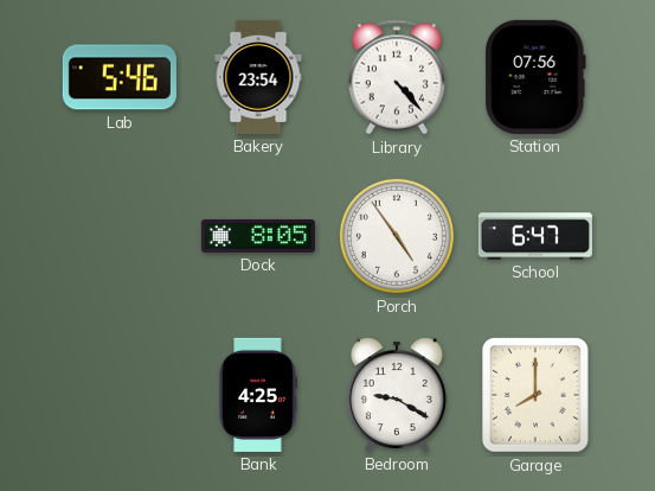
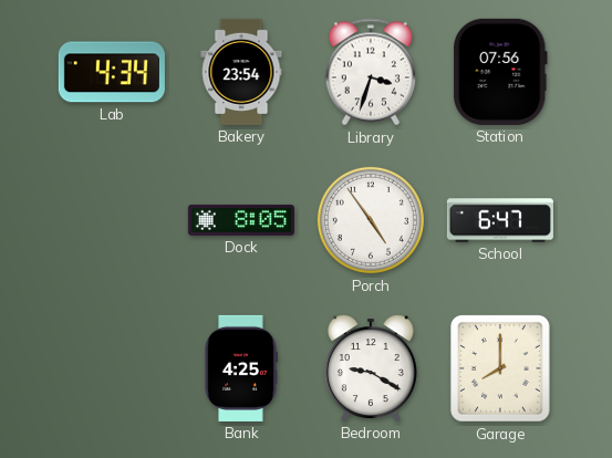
Lab: 5:46 -> 4:34 (112, 72)
Library: 4:23 -> 3:33 (370, 72)
